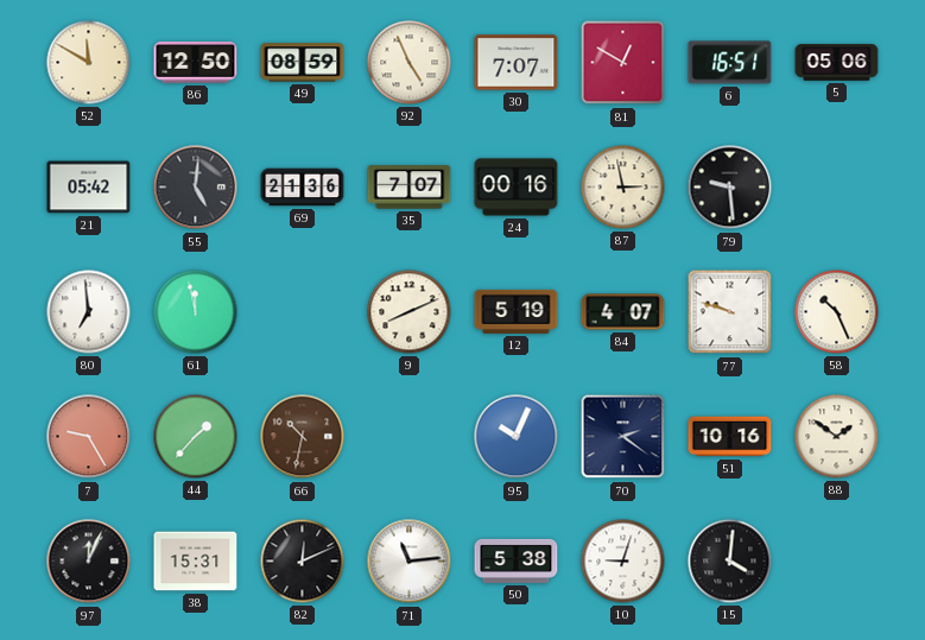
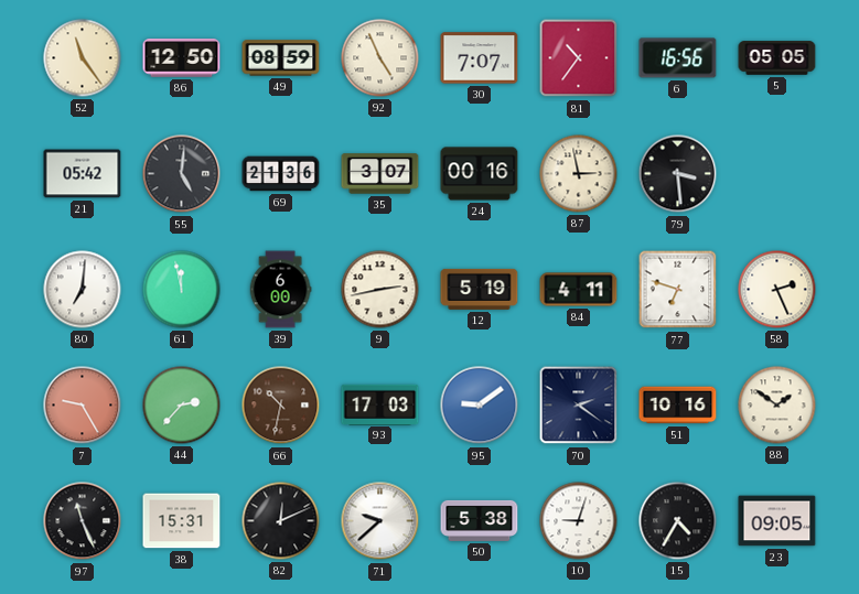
52: 11:50 -> 11:24 (83, 58)
81: 12:50 -> 10:36 (579, 58)
6: 16:51 -> 16:56 (678, 58)
5: 05:06 -> 05:05 (777, 58)
35: 7:07 -> 3:07 (380, 174)
79: 9:29 -> 3:29 (678, 174)
80: 6:59 -> 7:01 (83, 290)
39: none -> 6:00 (280, 290)
9: 8:11 -> 2:43 (380, 290)
84: 4:07 -> 4:11 (579, 290)
77: 9:48 -> 6:48 (678, 290)
58: 10:26 -> 2:26 (777, 290)
44: 1:37 -> 2:37 (182, 406)
93: none -> 17:03 (380, 404)
95: 10:04 -> 9:09 (480, 406)
97: 12:04 -> 11:26 (83, 521)
71: 11:14 -> 9:38 (380, 521)
15: 4:01 -> 4:35 (678, 521)
23: none -> 09:05 (777, 521)
